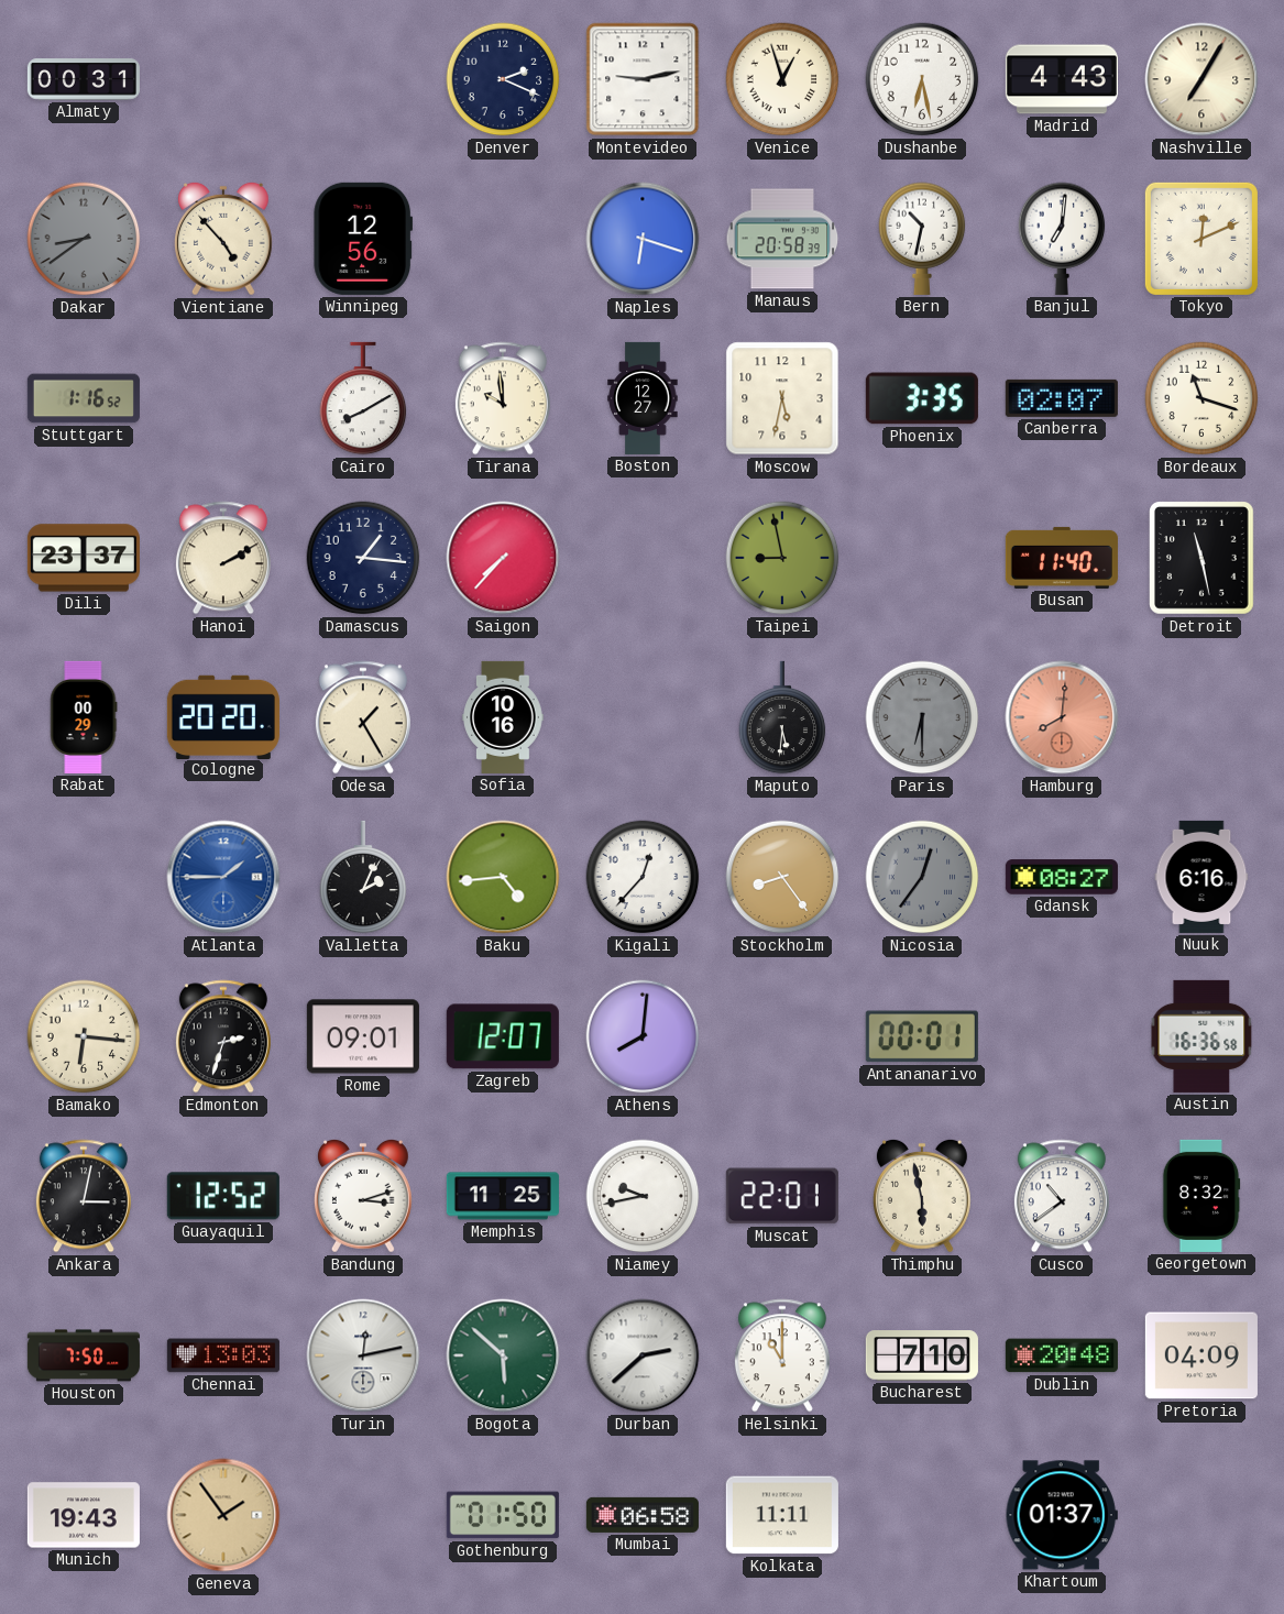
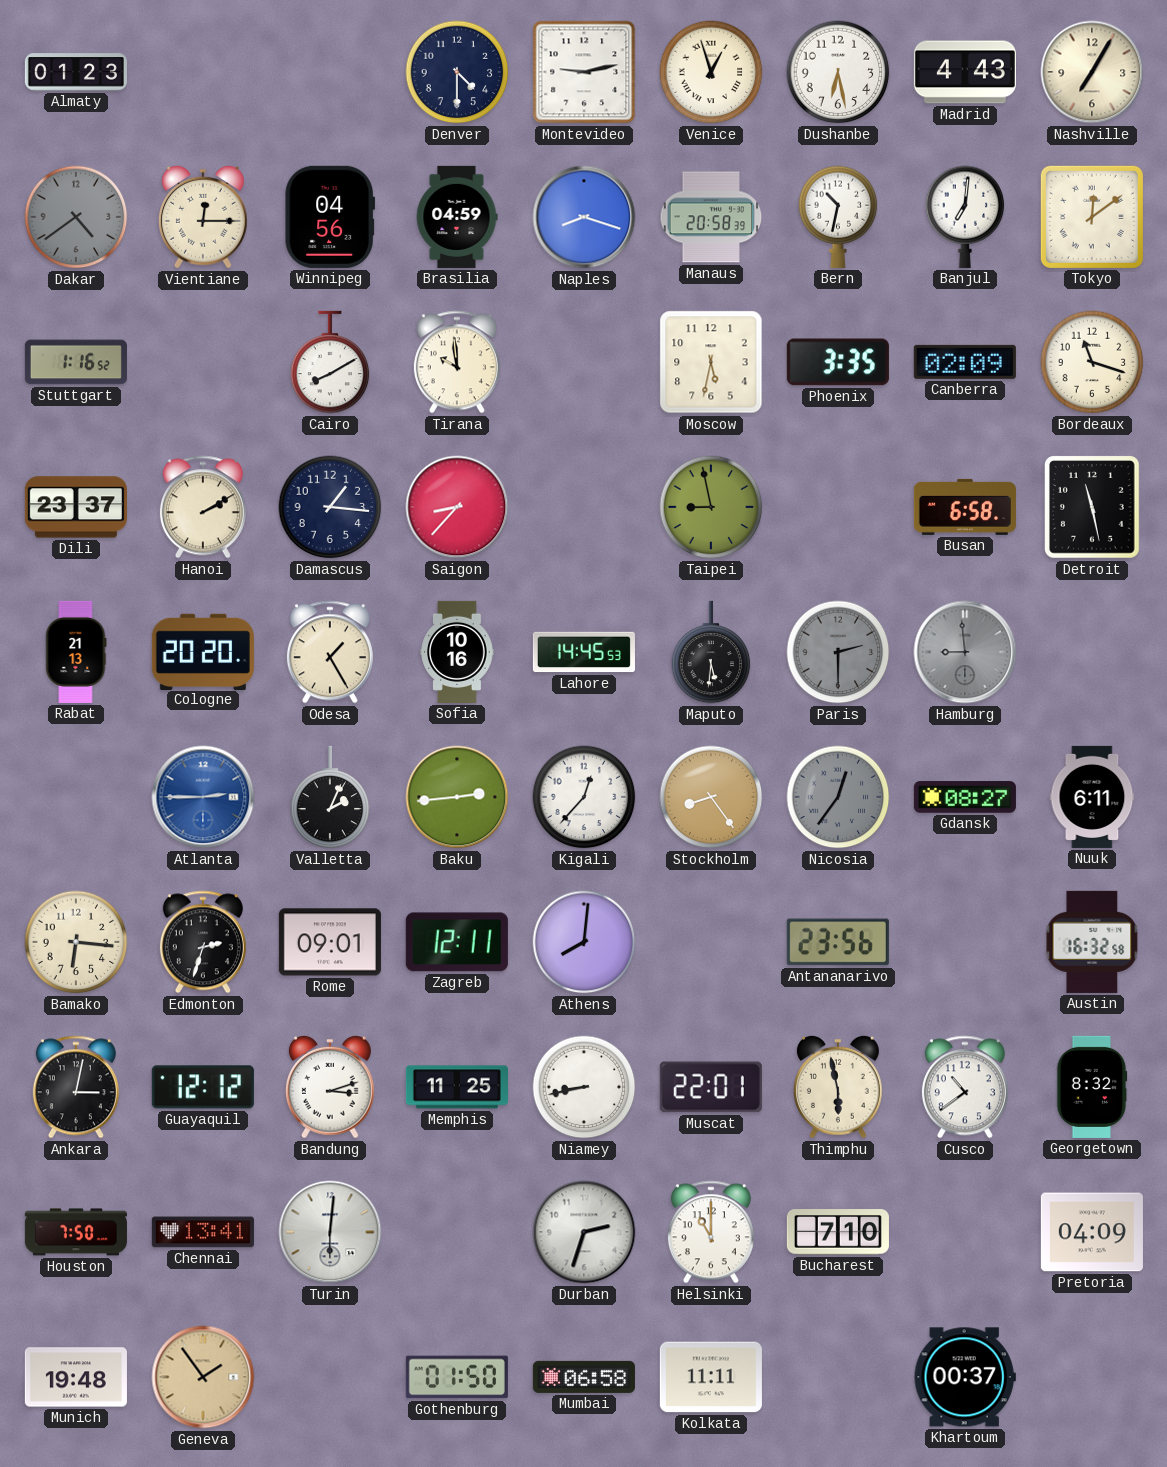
Almaty: 00:31 -> 01:23 (76, 72)
Denver: 2:19 -> 4:30 (457, 72)
Dakar: 8:39 -> 4:39 (76, 217)
Vientiane: 4:53 -> 12:15 (203, 217)
Winnipeg: 12:56 -> 04:56 (330, 217)
Brasilia: none -> 04:59 (457, 217)
Naples: 6:18 -> 8:18 (584, 217)
Tokyo: 12:11 -> 12:09 (1092, 217)
Boston: 12:27 -> none (643, 398)
Canberra: 02:07 -> 02:09 (965, 362)
Saigon: 7:37 -> 8:37 (457, 507)
Busan: 11:40 -> 6:58 (965, 507)
Rabat: 00:29 -> 21:13 (76, 652)
Lahore: none -> 14:45 (584, 652)
Paris: 6:30 -> 2:30 (838, 652)
Hamburg: 8:01 -> 8:59 (965, 652)
Hamburg dial: salmon -> grey (965, 652)
Atlanta: 1:45 -> 2:45 (203, 797)
Baku: 4:44 -> 2:44 (457, 797)
Nuuk: 6:16 -> 6:11 (1092, 797)
Zagreb: 12:07 -> 12:11 (457, 942)
Antananarivo: 00:01 -> 23:56 (838, 942)
Austin: 16:36 -> 16:32 (1092, 942)
Guayaquil: 12:52 -> 12:12 (203, 1087)
Niamey: 9:43 -> 8:43 (584, 1087)
Chennai: 13:03 -> 13:41 (203, 1232)
Turin: 12:13 -> 6:01 (330, 1232)
Bogota: 5:52 -> none (503, 1355)
Durban: 2:38 -> 2:33 (584, 1232)
Dublin: 20:48 -> none (1062, 1355)
Munich: 19:43 -> 19:48 (76, 1377)
Khartoum: 01:37 -> 00:37 (965, 1377)
